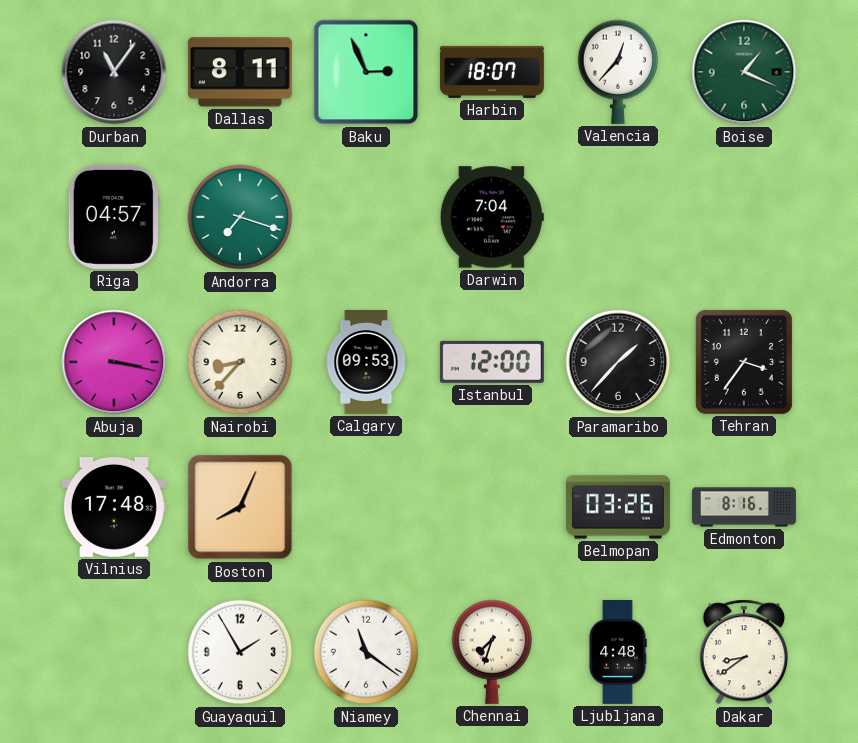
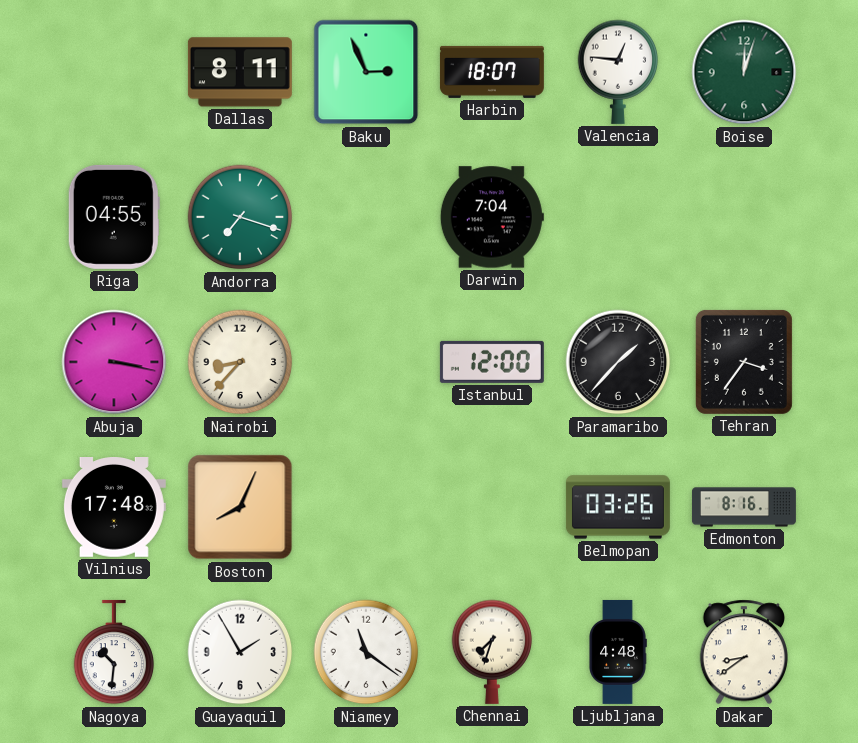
Durban: 11:06 -> none (114, 72)
Valencia: 12:37 -> 12:46 (618, 72)
Boise: 1:19 -> 12:03 (744, 72)
Riga: 04:57 -> 04:55 (114, 217)
Calgary: 09:53 -> none (366, 362)
Nagoya: none -> 10:31 (114, 652)
